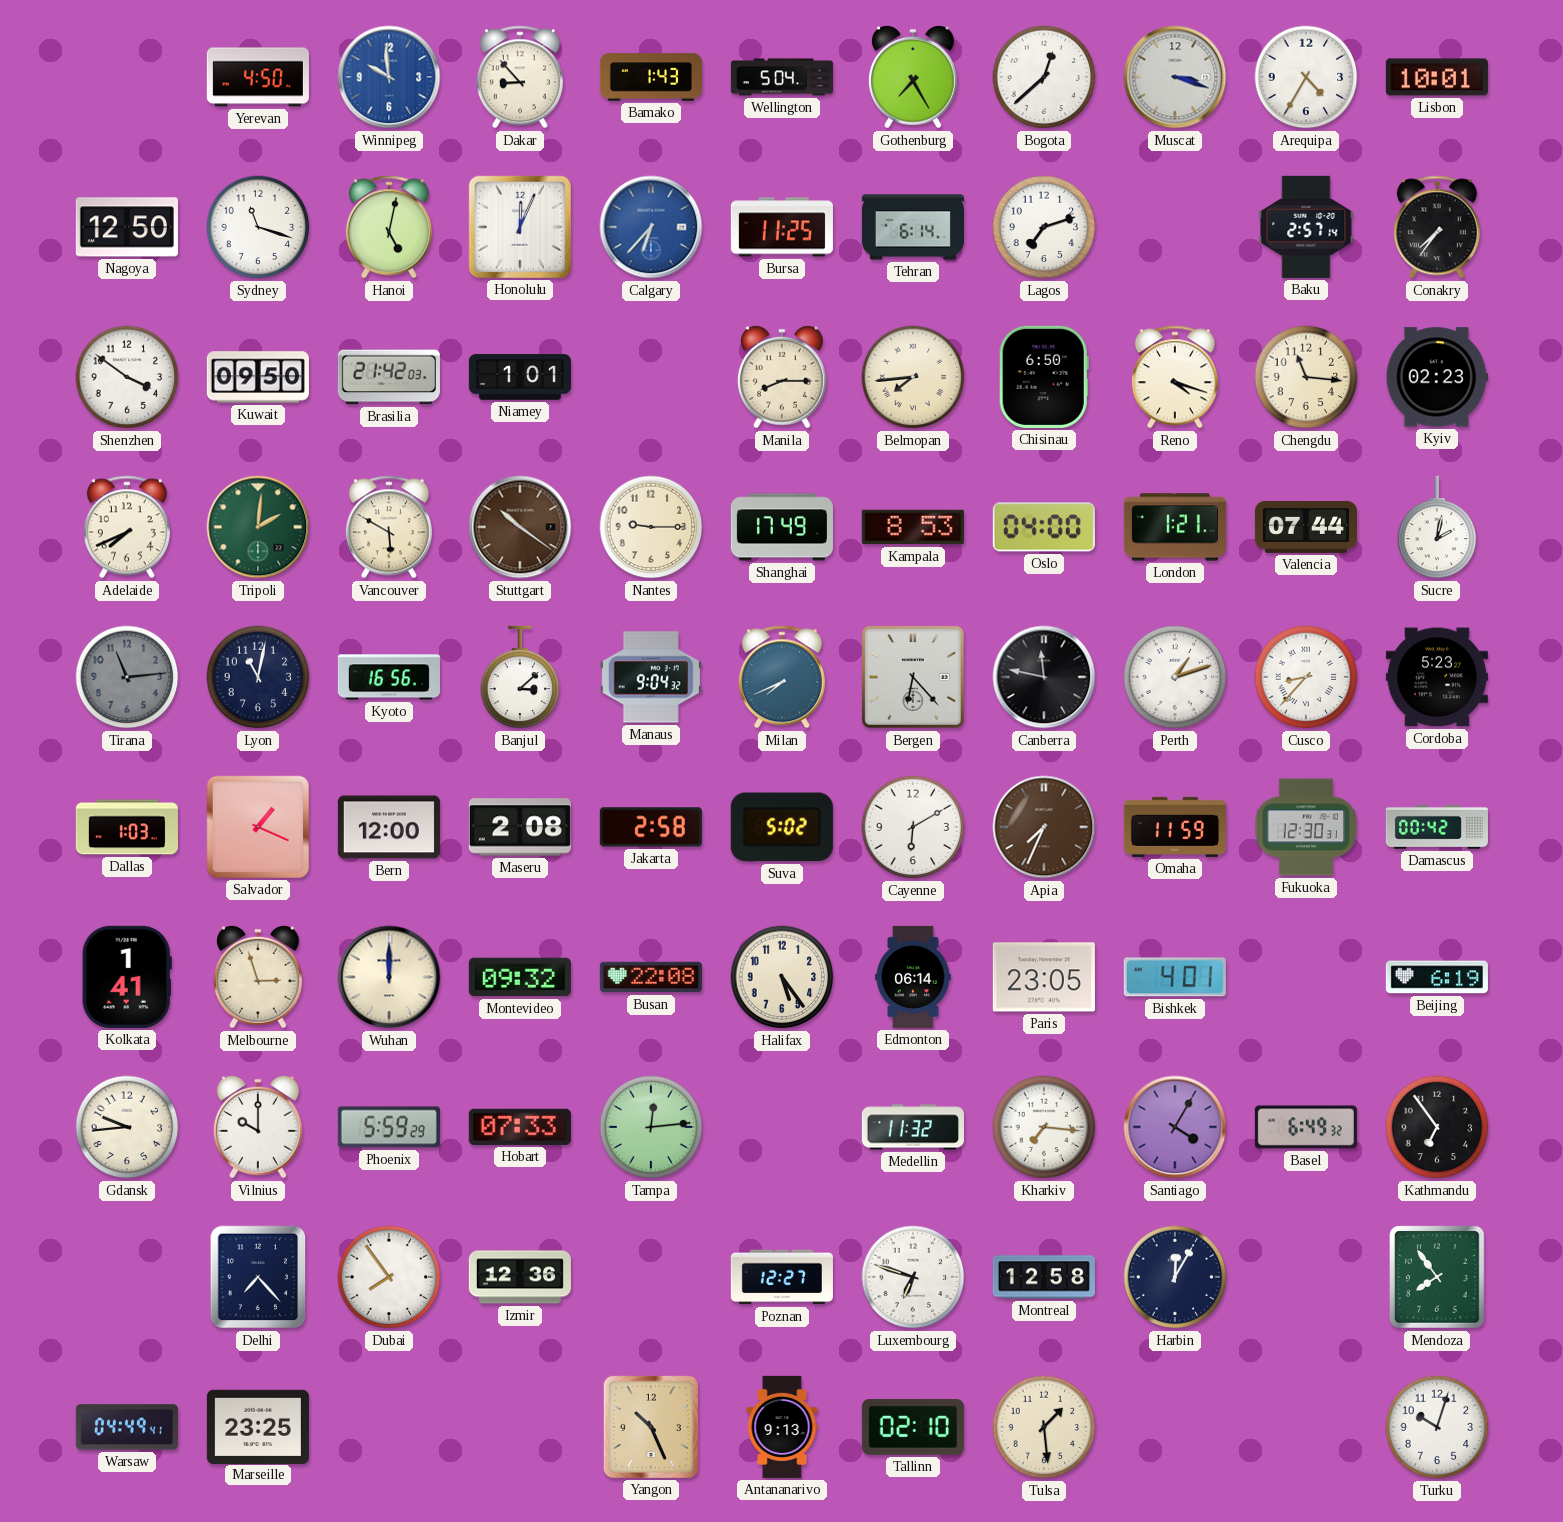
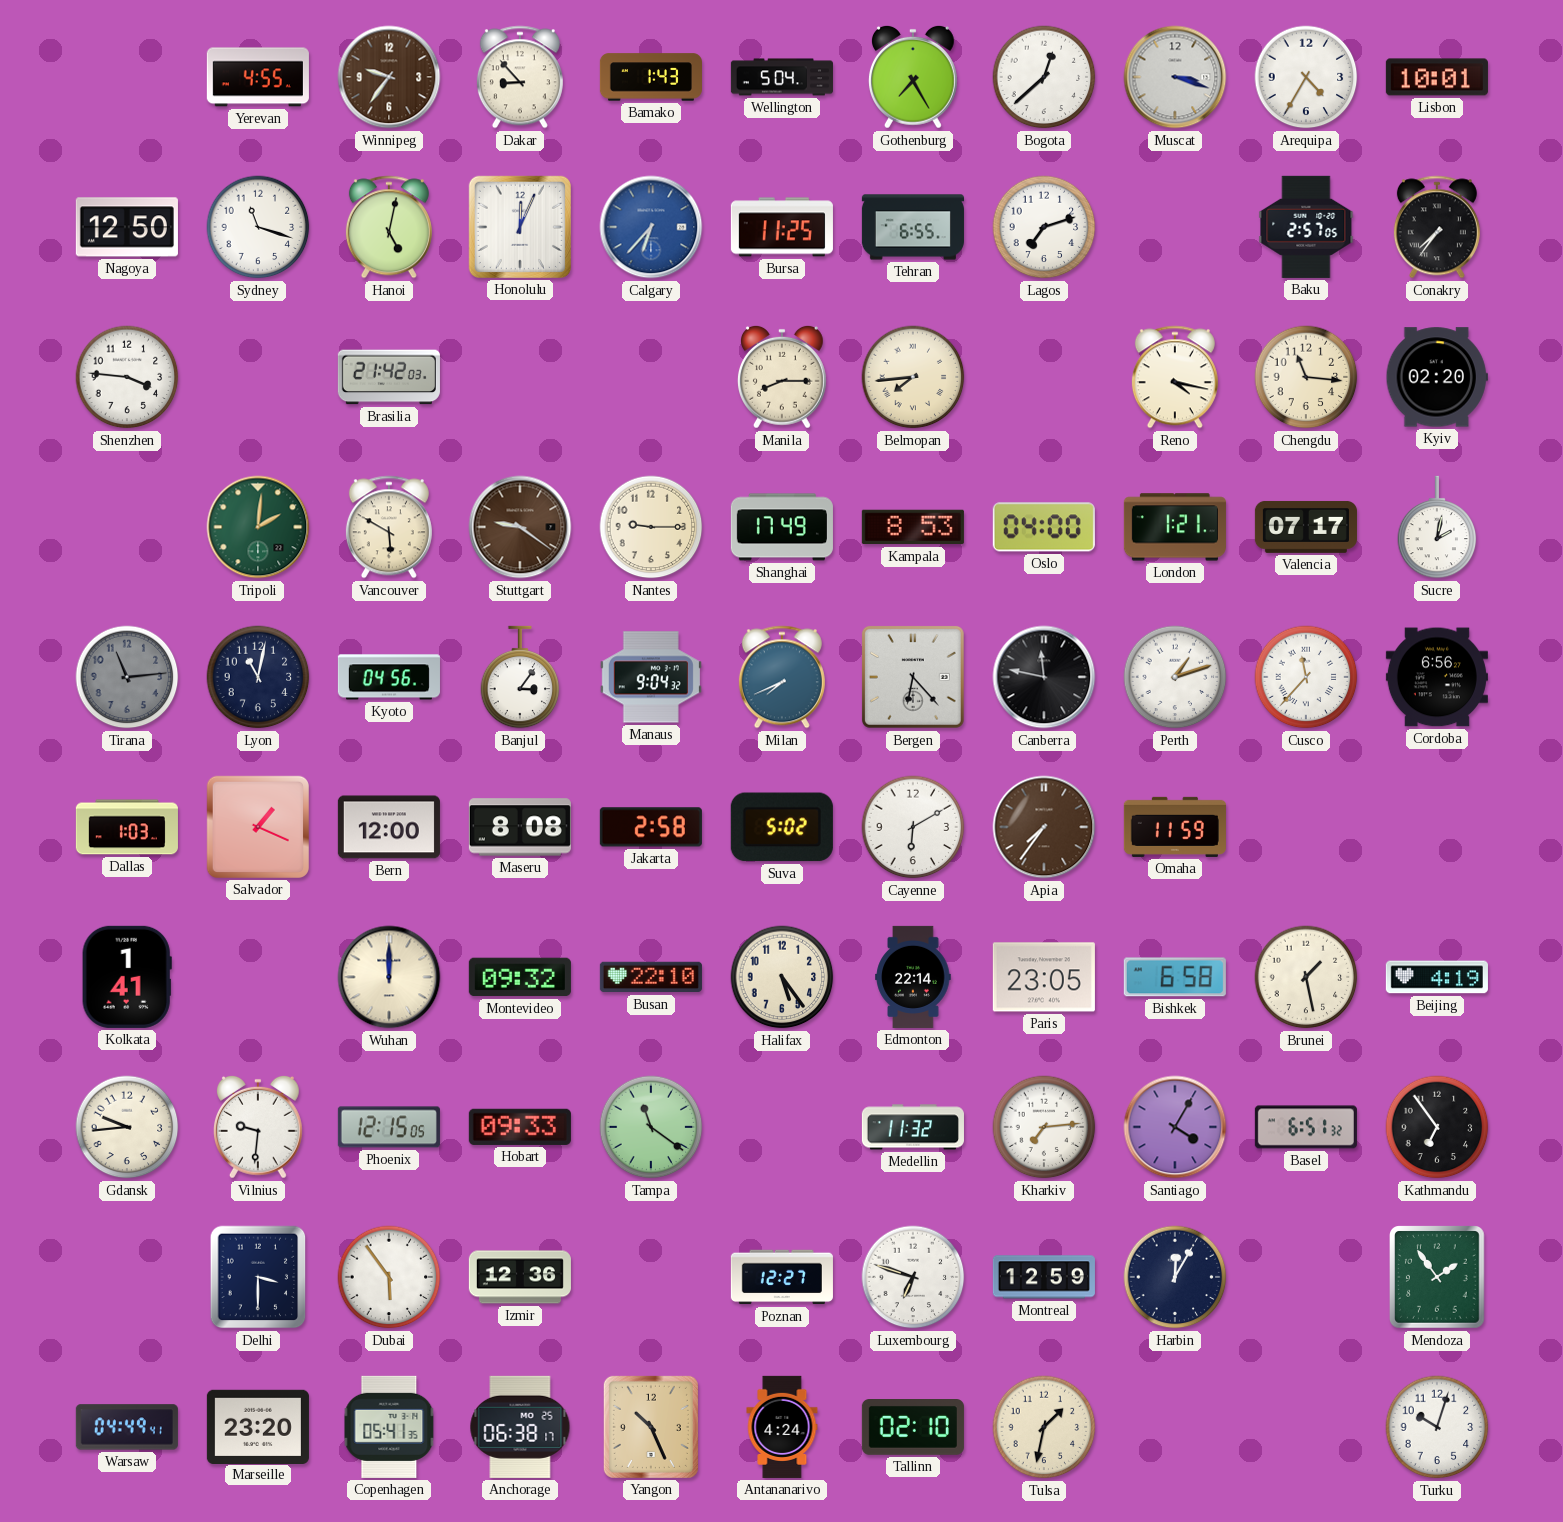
Yerevan: 4:50 -> 4:55 (258, 77)
Winnipeg: 9:59 -> 9:36 (389, 77)
Winnipeg dial: blue -> brown (389, 77)
Tehran: 6:14 -> 6:55 (913, 227)
Baku: 2:57:14 -> 2:57:05 (1306, 227)
Shenzhen: 3:51 -> 3:46 (127, 377)
Kuwait: 09:50 -> none (258, 377)
Niamey: 1:01 -> none (520, 377)
Chisinau: 6:50 -> none (1044, 377)
Reno: 4:18 -> 4:17 (1175, 377)
Kyiv: 02:23 -> 02:20 (1437, 377)
Adelaide: 7:41 -> none (127, 527)
Stuttgart: 10:21 -> 9:21 (520, 527)
Valencia: 07:44 -> 07:17 (1306, 527)
Kyoto: 16:56 -> 04:56 (389, 677)
Banjul: 3:08 -> 3:06 (520, 677)
Cusco: 8:37 -> 11:37 (1306, 677)
Cordoba: 5:23 -> 6:56 (1437, 677)
Maseru: 2:08 -> 8:08 (520, 827)
Apia: 7:34 -> 7:36 (1044, 827)
Fukuoka: 12:30 -> none (1306, 827)
Damascus: 00:42 -> none (1437, 827)
Melbourne: 2:57 -> none (258, 977)
Busan: 22:08 -> 22:10 (651, 977)
Edmonton: 06:14 -> 22:14 (913, 977)
Bishkek: 4:01 -> 6:58 (1175, 977)
Brunei: none -> 1:28 (1306, 977)
Beijing: 6:19 -> 4:19 (1437, 977)
Vilnius: 10:00 -> 9:31 (258, 1127)
Phoenix: 5:59 -> 12:15 (389, 1127)
Hobart: 07:33 -> 09:33 (520, 1127)
Tampa: 12:14 -> 11:21 (651, 1127)
Kharkiv: 7:16 -> 7:14 (1044, 1127)
Basel: 6:49 -> 6:51 (1306, 1127)
Delhi: 7:23 -> 3:30 (258, 1277)
Dubai: 7:54 -> 5:54 (389, 1277)
Montreal: 12:58 -> 12:59 (1044, 1277)
Mendoza: 7:54 -> 1:54 (1438, 1277)
Marseille: 23:25 -> 23:20 (258, 1426)
Copenhagen: none -> 05:41 (389, 1427)
Anchorage: none -> 06:38 (520, 1427)
Antananarivo: 9:13 -> 4:24 (782, 1427)
Tulsa: 1:29 -> 1:32 (1044, 1427)
